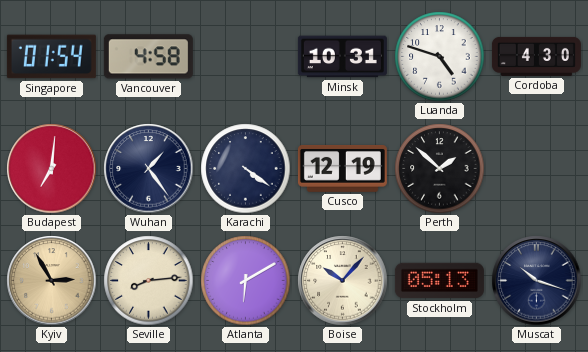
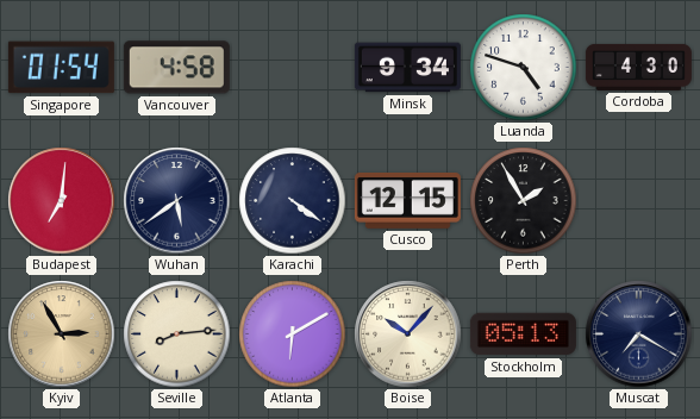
Minsk: 10:31 -> 9:34 (407, 68)
Wuhan: 1:24 -> 5:39 (177, 201)
Cusco: 12:19 -> 12:15 (407, 201)
Perth: 1:52 -> 1:55 (524, 201)
Muscat: 10:18 -> 7:20 (639, 334)
